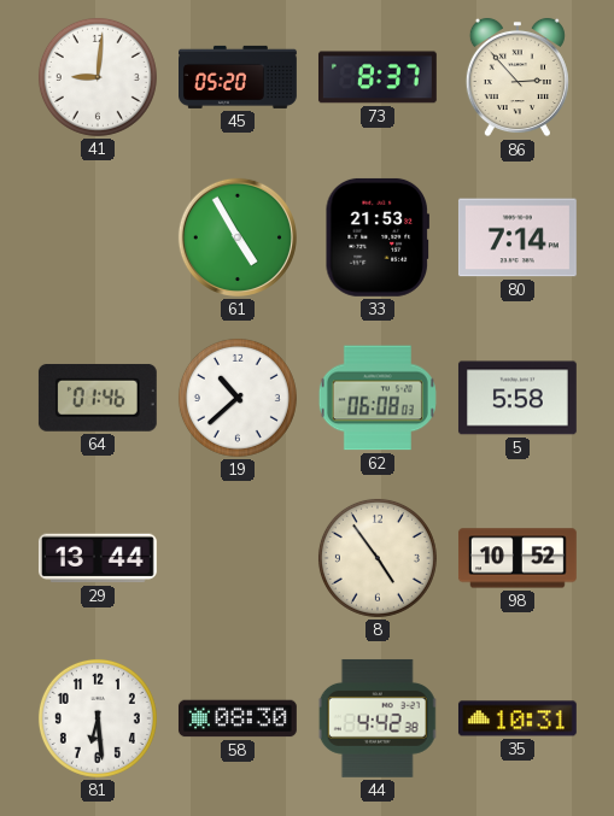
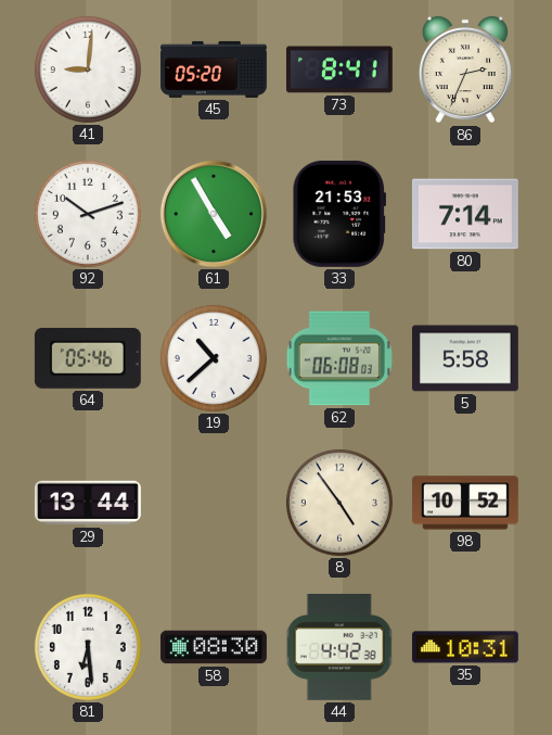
73: 8:37 -> 8:41 (339, 69)
86: 2:53 -> 2:34 (465, 69)
92: none -> 10:12 (88, 214)
64: 01:46 -> 05:46 (88, 358)
